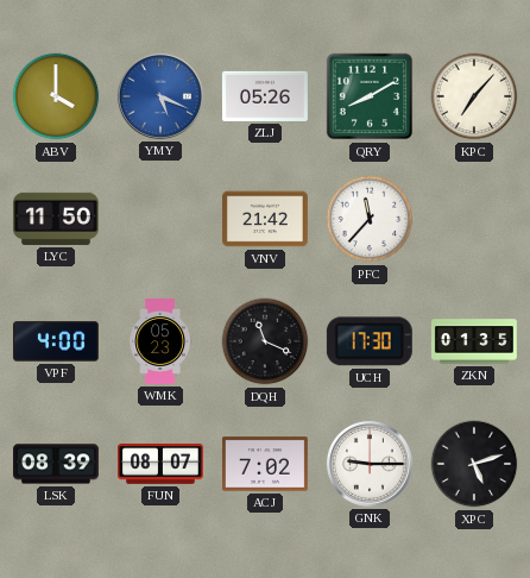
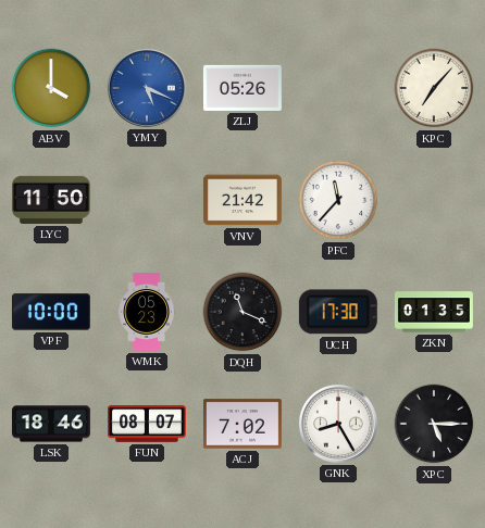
QRY: 8:10 -> none (370, 96)
VPF: 4:00 -> 10:00 (51, 312)
LSK: 08:39 -> 18:46 (52, 424)
GNK: 9:15 -> 8:25 (338, 424)
XPC: 5:12 -> 5:15 (434, 424)
